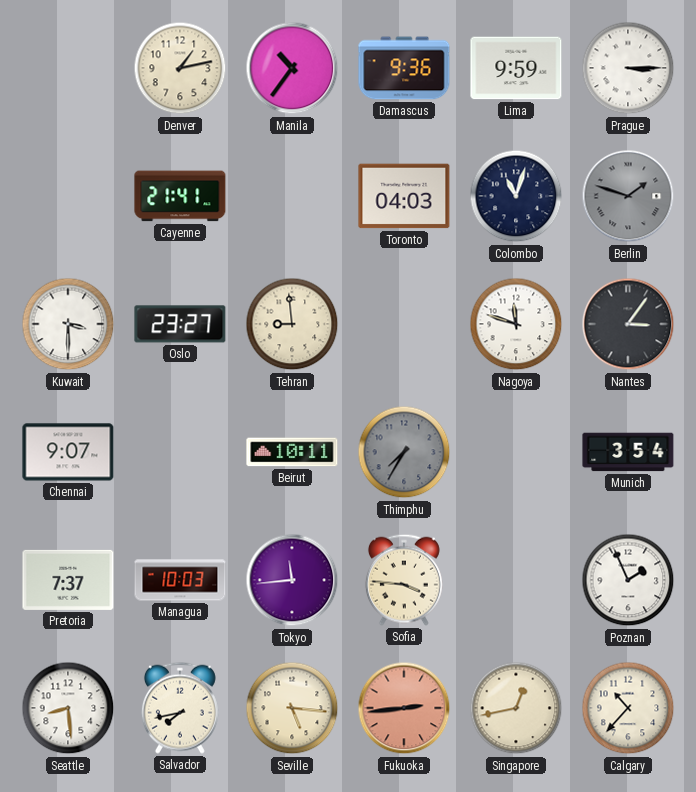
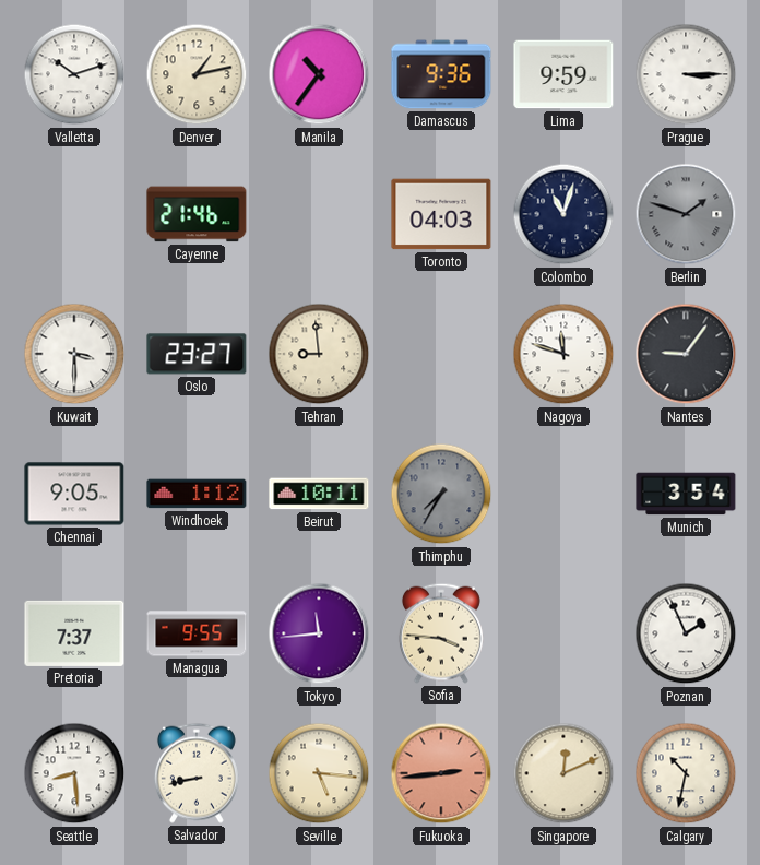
Valletta: none -> 10:12 (74, 74)
Cayenne: 21:41 -> 21:46 (197, 214)
Nantes: 3:06 -> 9:06 (686, 354)
Chennai: 9:07 -> 9:05 (74, 494)
Windhoek: none -> 1:12 (197, 494)
Managua: 10:03 -> 9:55 (197, 633)
Salvador: 7:43 -> 8:43 (197, 773)
Singapore: 12:43 -> 12:11 (563, 773)
Calgary: 10:37 -> 10:32 (686, 773)
